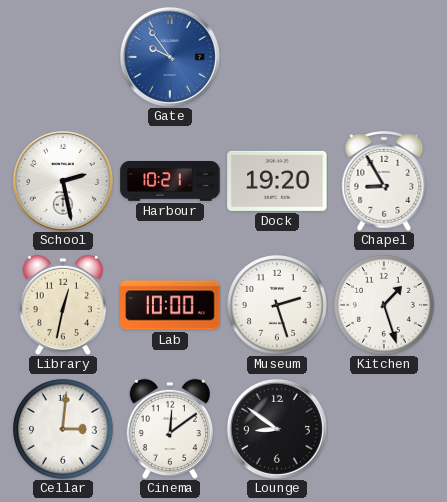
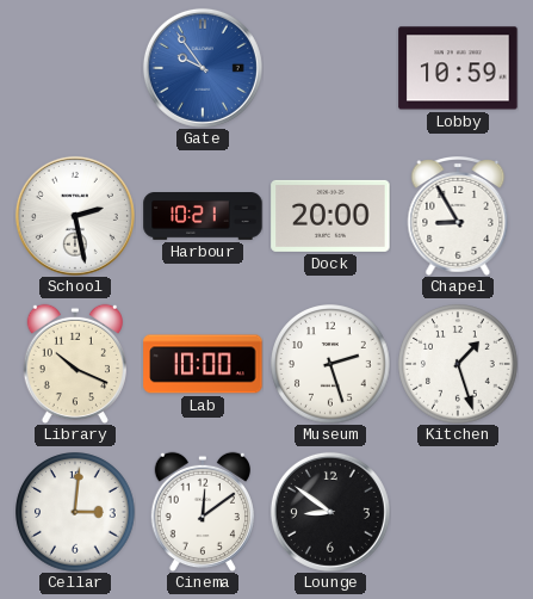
Lobby: none -> 10:59 (458, 68)
Dock: 19:20 -> 20:00 (330, 216)
Library: 12:32 -> 10:19 (75, 364)
